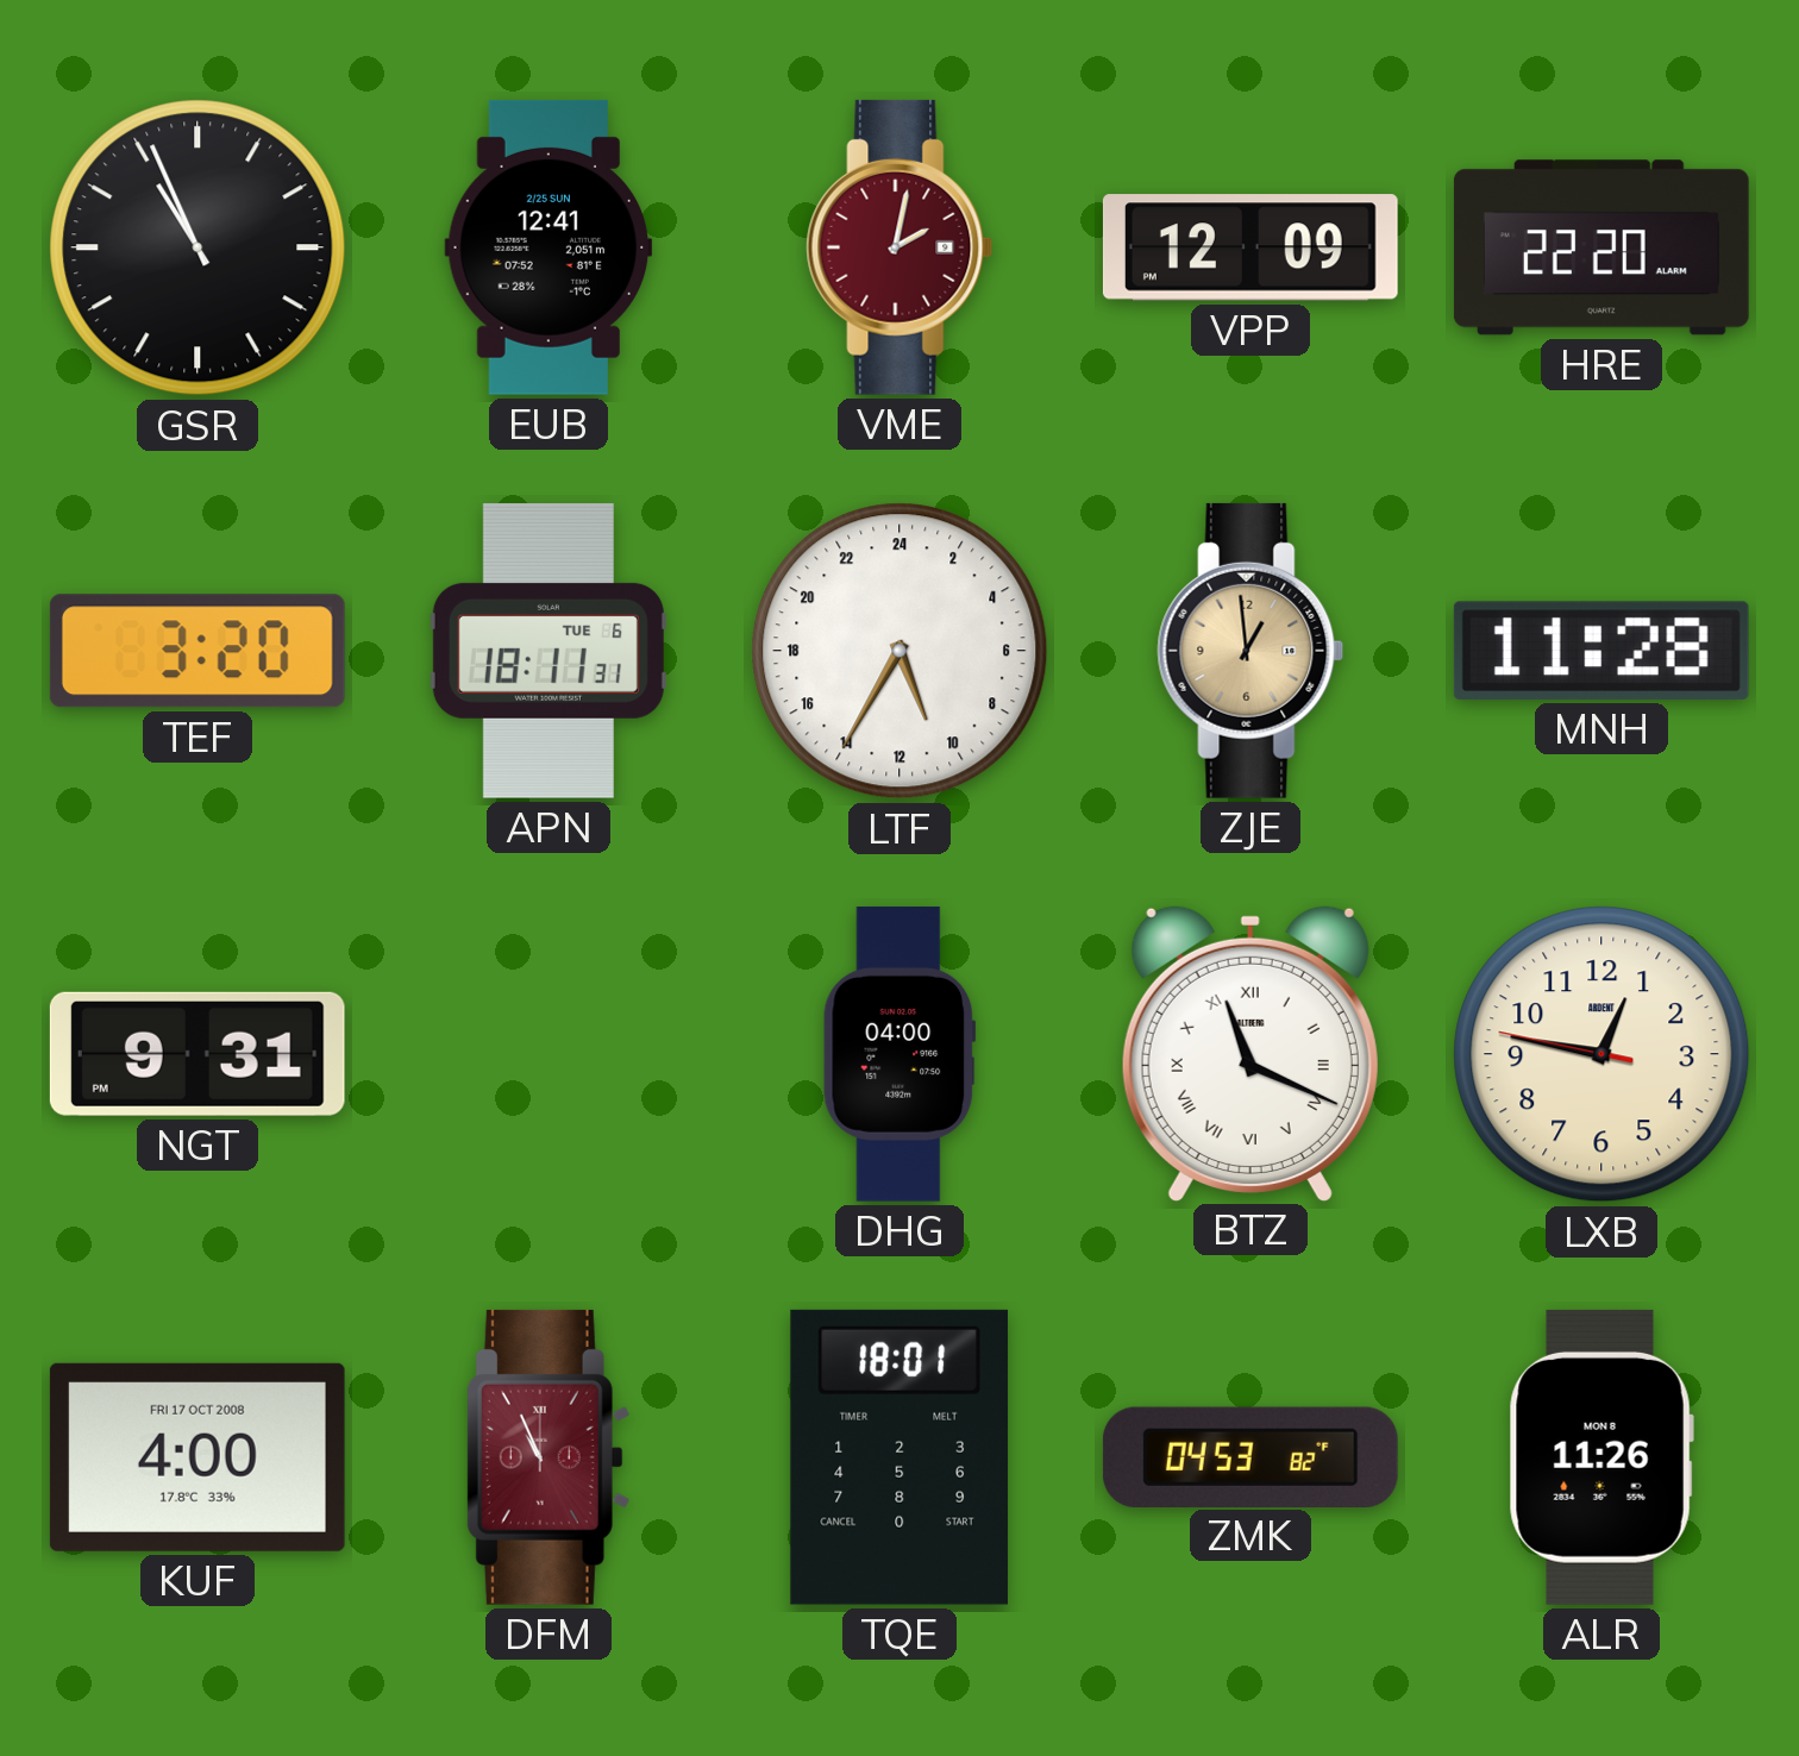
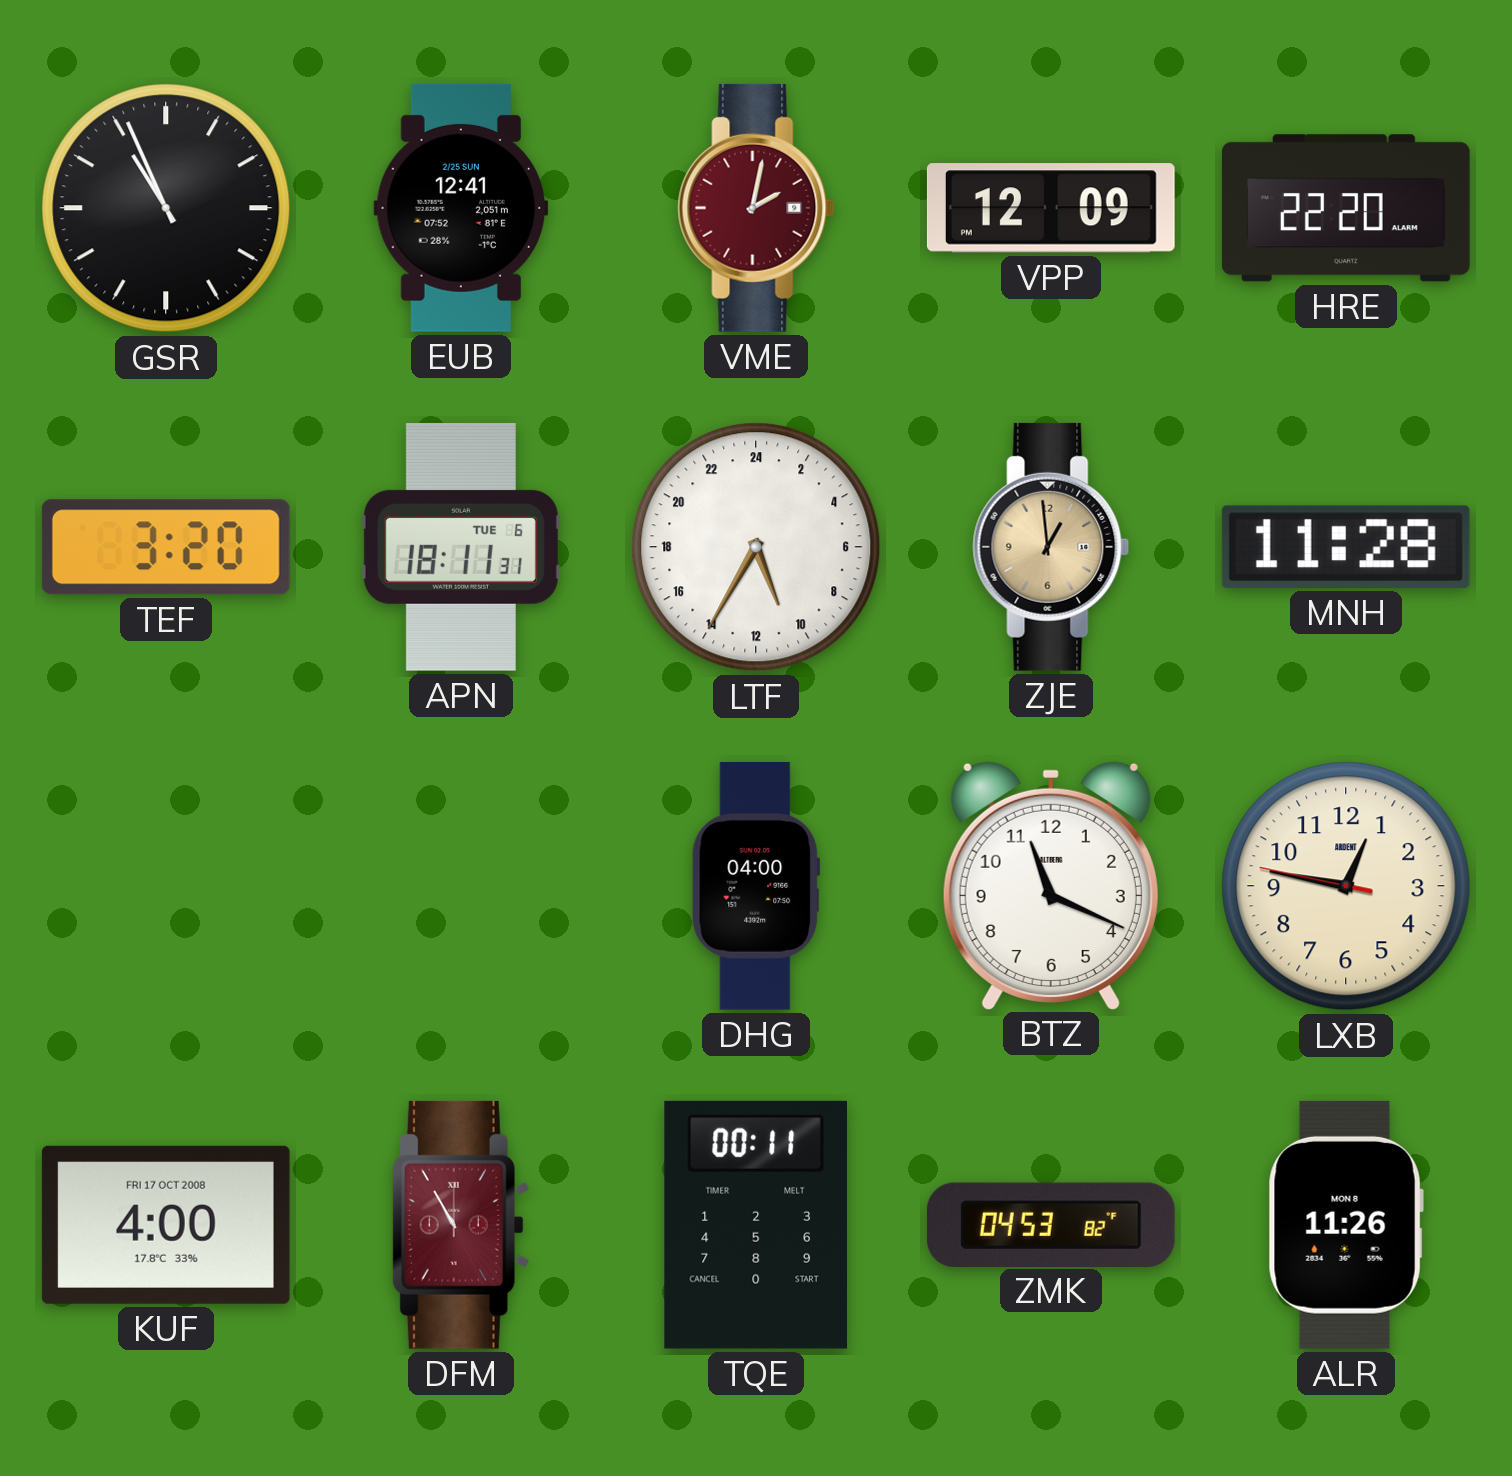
NGT: 9:31 -> none (198, 1054)
BTZ numerals: Roman -> Arabic (1051, 885)
DFM: 10:56 -> 10:55 (461, 1225)
TQE: 18:01 -> 00:11 (756, 1225)
